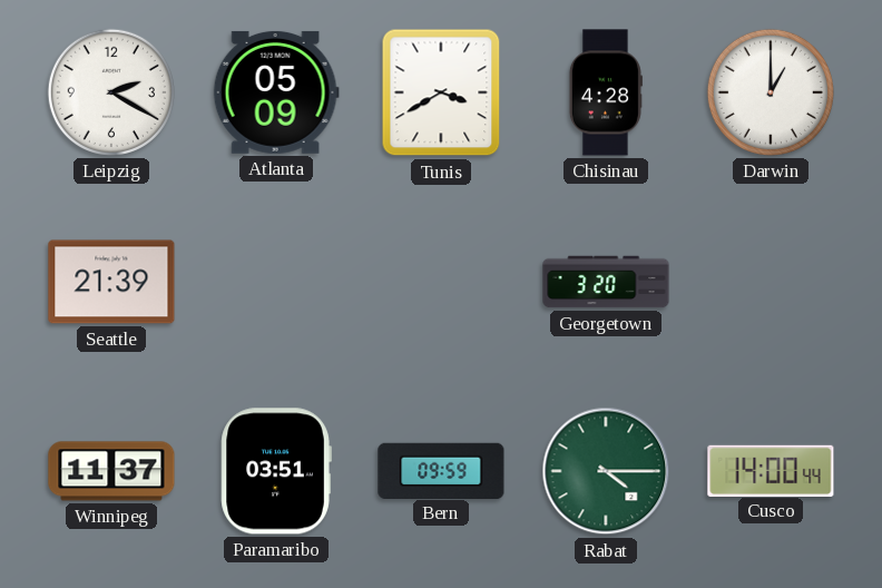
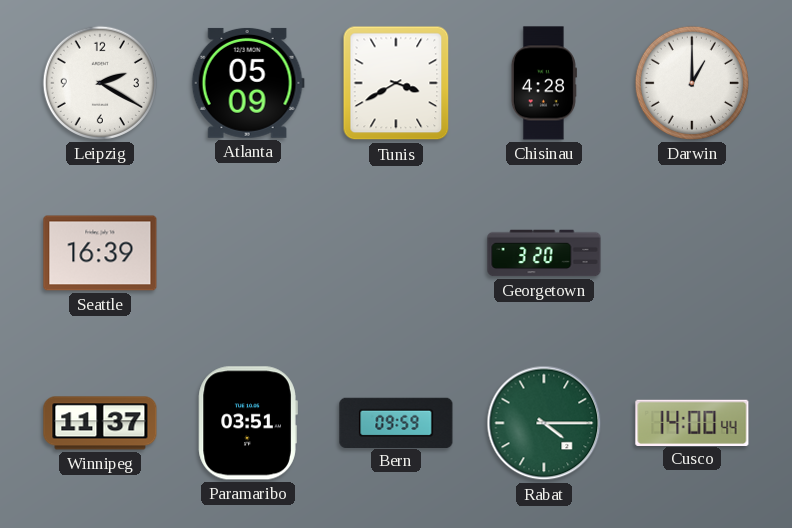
Seattle: 21:39 -> 16:39 (100, 253)
